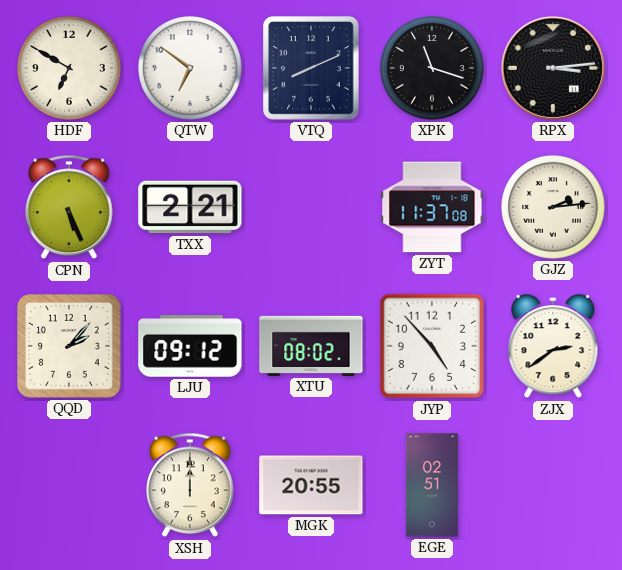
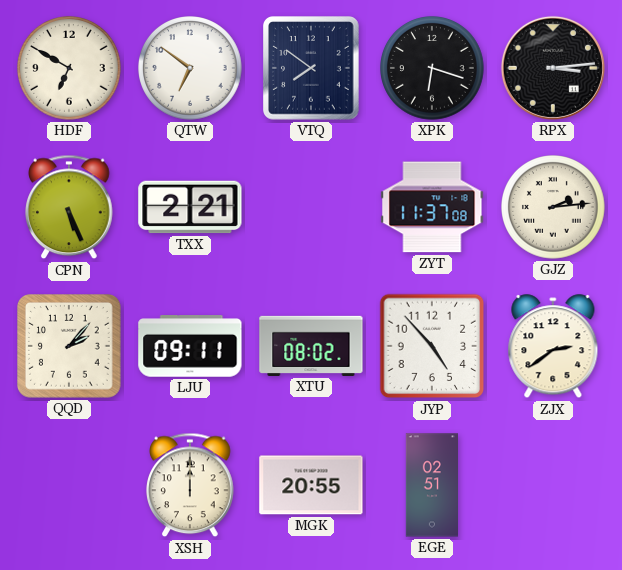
VTQ: 8:11 -> 7:51 (312, 68)
XPK: 11:18 -> 6:18 (432, 68)
LJU: 09:12 -> 09:11 (190, 346)
